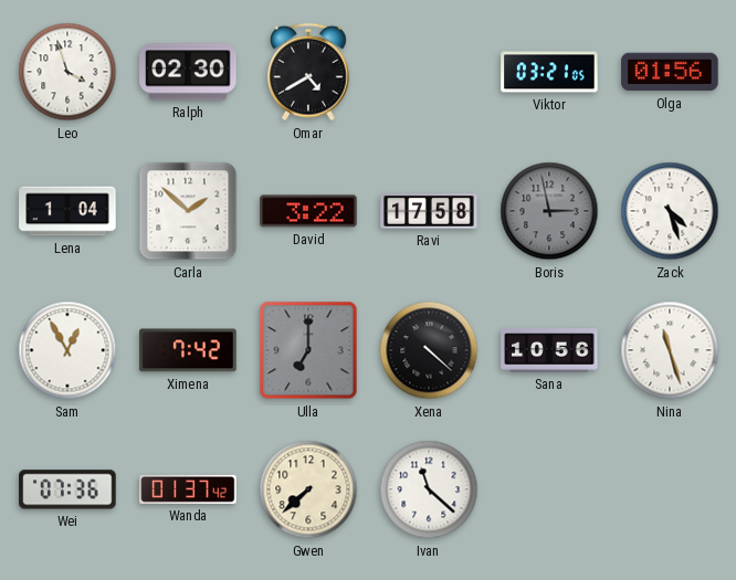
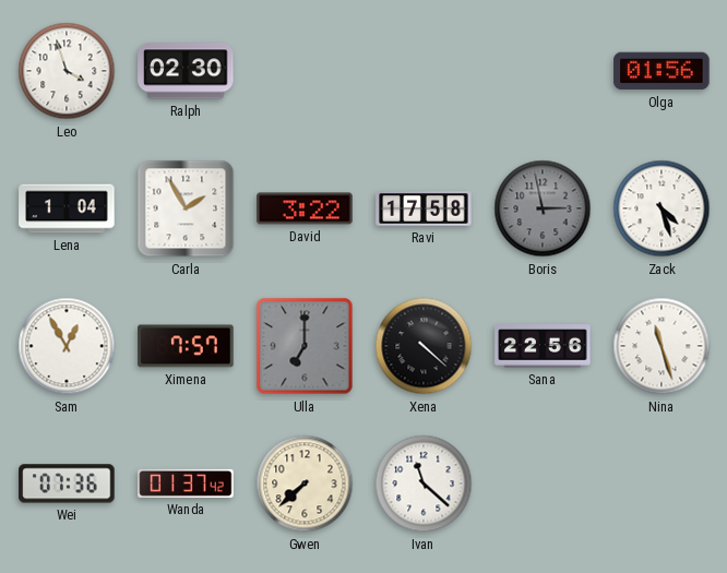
Omar: 4:40 -> none (308, 72)
Viktor: 03:21 -> none (549, 72)
Carla: 1:52 -> 1:55 (186, 208)
Ximena: 7:42 -> 7:57 (186, 346)
Sana: 10:56 -> 22:56 (543, 346)
